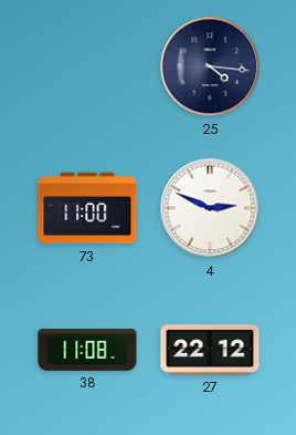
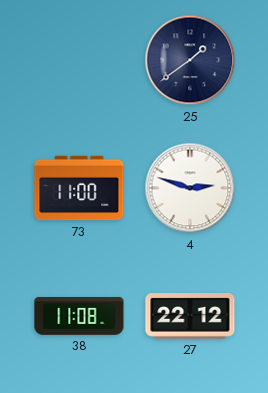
25: 4:16 -> 1:39 (190, 60)
4: 2:49 -> 2:48 (190, 188)
